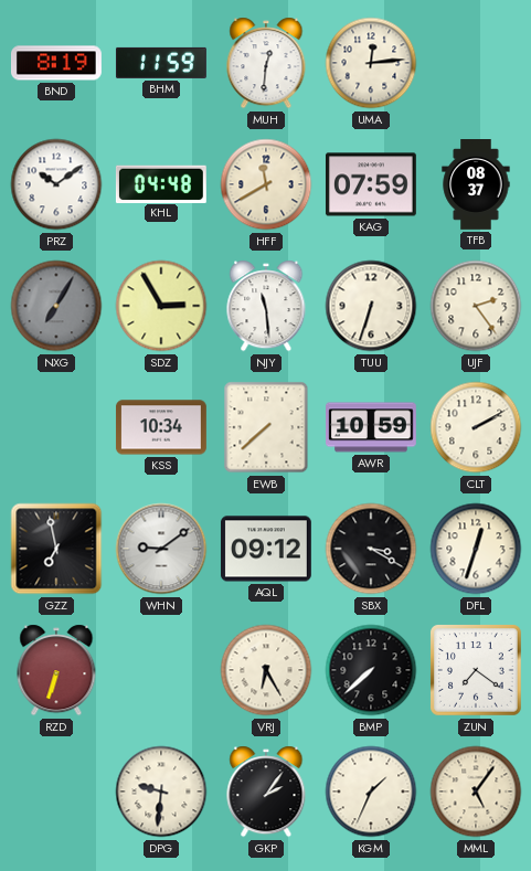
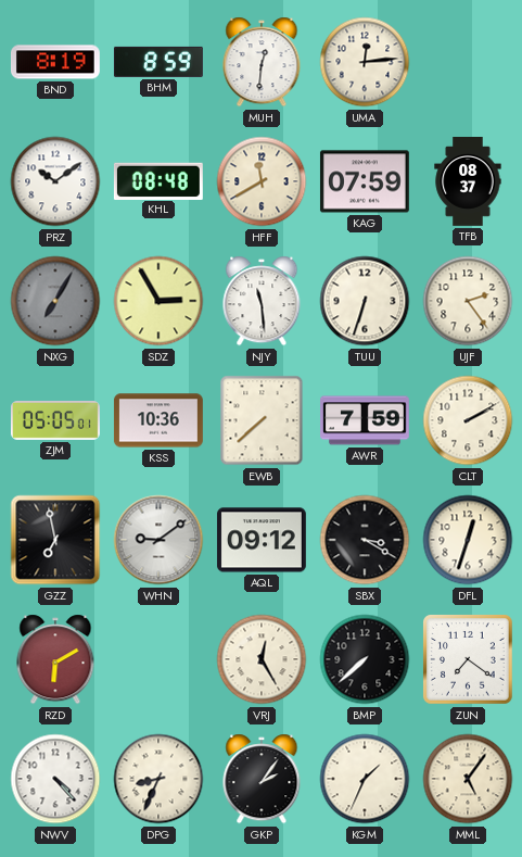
BHM: 11:59 -> 8:59 (158, 62)
KHL: 04:48 -> 08:48 (158, 180)
ZJM: none -> 05:05 (56, 421)
KSS: 10:34 -> 10:36 (158, 420)
AWR: 10:59 -> 7:59 (366, 420)
RZD: 6:33 -> 6:10 (55, 659)
VRJ: 6:25 -> 12:25 (262, 659)
NWV: none -> 4:23 (55, 779)
DPG: 9:31 -> 8:34 (158, 779)
